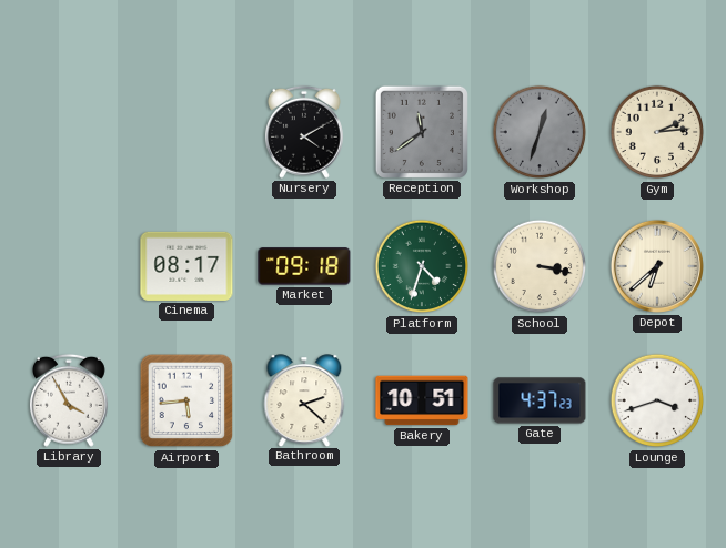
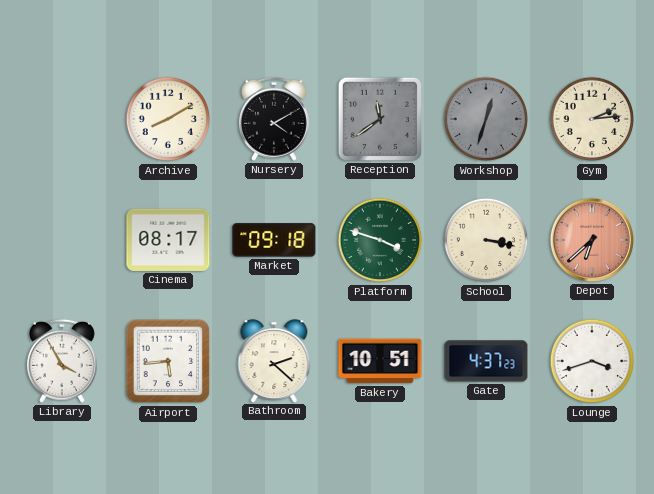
Archive: none -> 8:10 (168, 119)
Platform: 4:33 -> 3:48 (380, 240)
Depot dial: cream -> salmon (592, 240)
